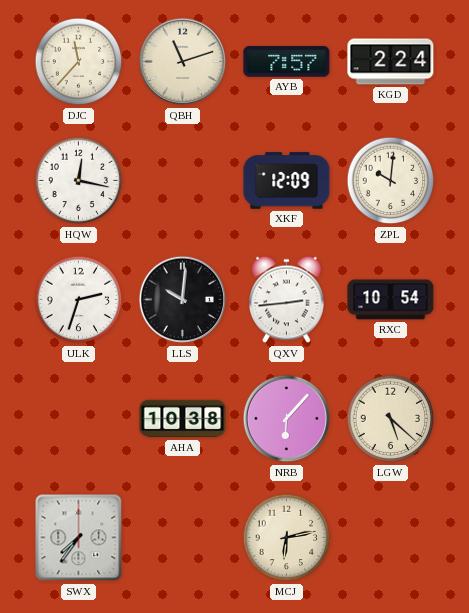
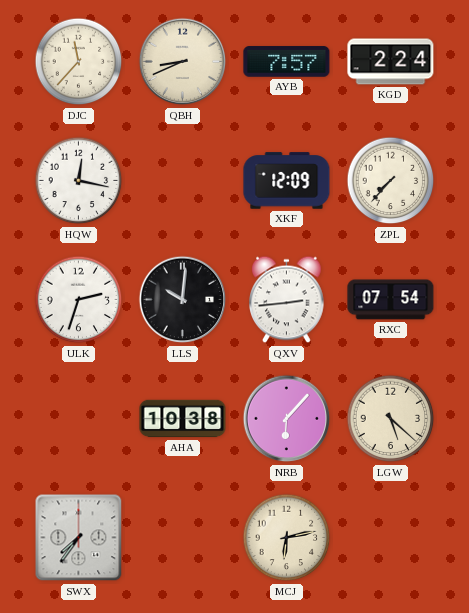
QBH: 11:12 -> 8:41 (183, 62)
ZPL: 10:01 -> 7:37 (391, 181)
RXC: 10:54 -> 07:54 (391, 300)
